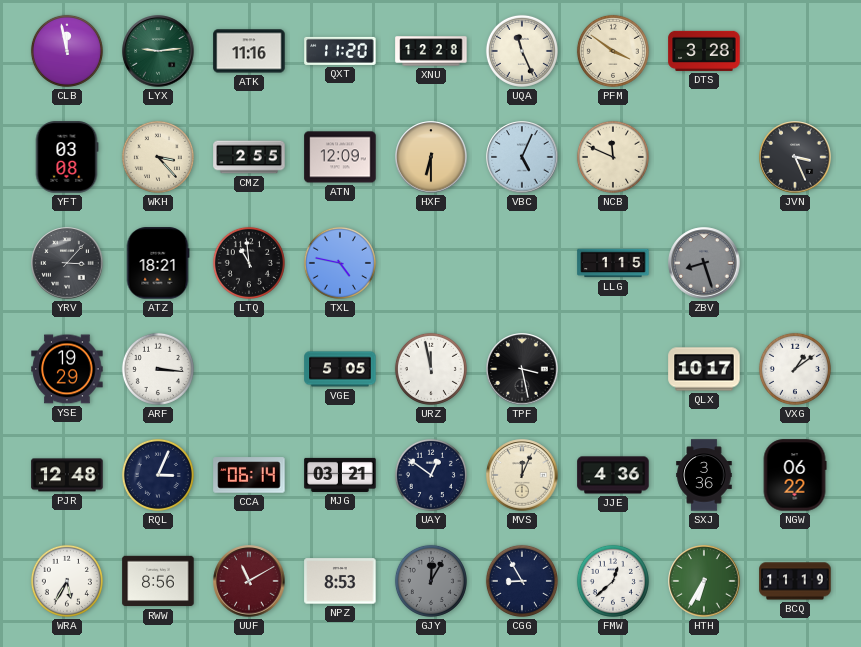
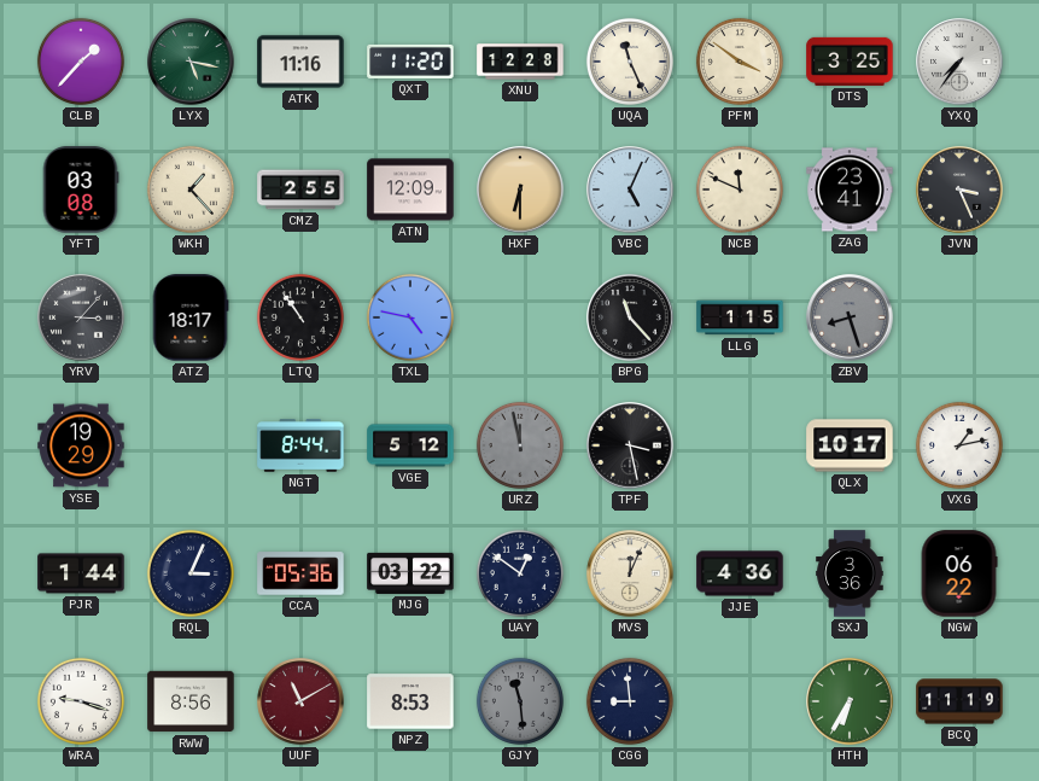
CLB: 11:58 -> 1:37 (81, 62)
LYX: 9:14 -> 5:17 (191, 62)
DTS: 3:28 -> 3:25 (850, 62)
YXQ: none -> 7:36 (959, 62)
WKH: 3:23 -> 1:23 (191, 190)
ZAG: none -> 23:41 (850, 190)
ATZ: 18:21 -> 18:17 (191, 317)
LTQ: 10:59 -> 10:54 (300, 317)
BPG: none -> 11:23 (630, 317)
ARF: 3:16 -> none (158, 369)
NGT: none -> 8:44 (300, 445)
VGE: 5:05 -> 5:12 (410, 445)
URZ dial: white -> grey (520, 445)
VXG: 1:09 -> 1:13 (959, 445)
PJR: 12:48 -> 1:44 (81, 573)
CCA: 06:14 -> 05:36 (300, 573)
MJG: 03:21 -> 03:22 (410, 573)
WRA: 5:35 -> 9:18 (81, 701)
GJY: 12:05 -> 11:29 (520, 701)
CGG: 8:55 -> 8:59 (630, 701)
FMW: 12:38 -> none (613, 581)
